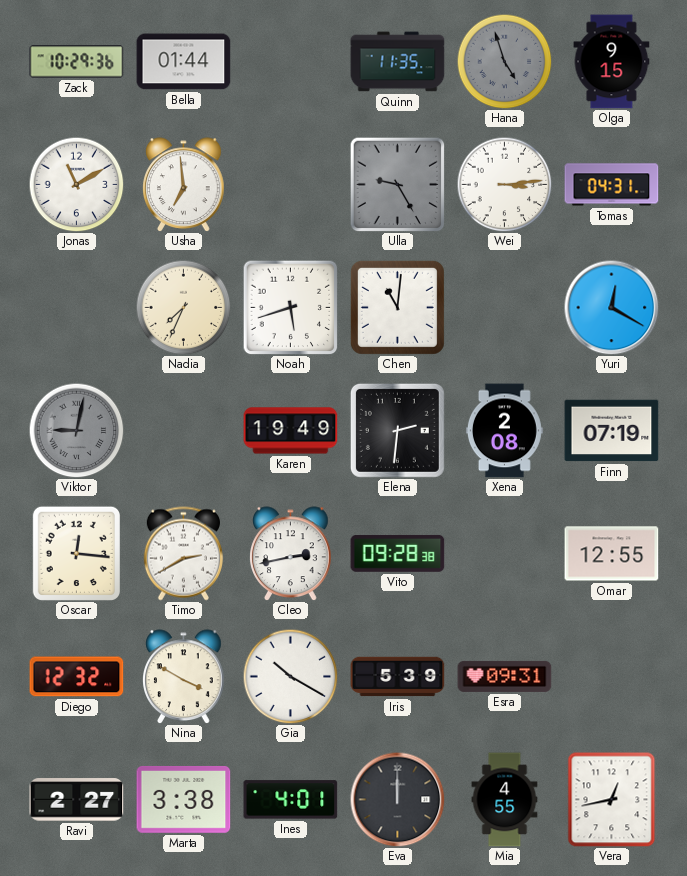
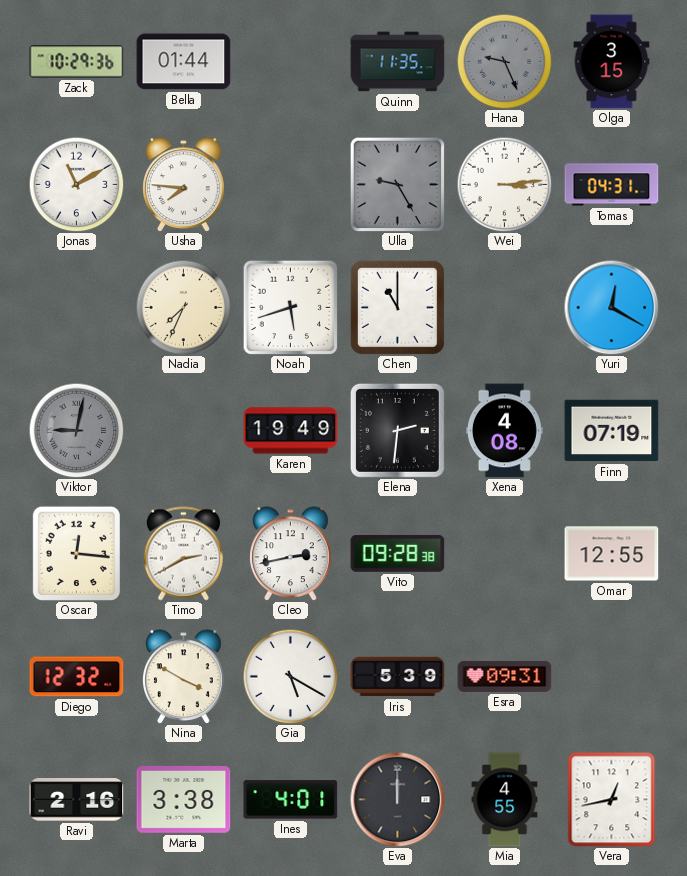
Hana: 4:57 -> 9:26 (504, 61)
Olga: 9:15 -> 3:15 (612, 62)
Usha: 6:59 -> 7:46 (184, 184)
Chen: 11:01 -> 11:00 (397, 307)
Xena: 2:08 -> 4:08 (504, 431)
Gia: 10:20 -> 5:20 (290, 676)
Ravi: 2:27 -> 2:16 (77, 800)
